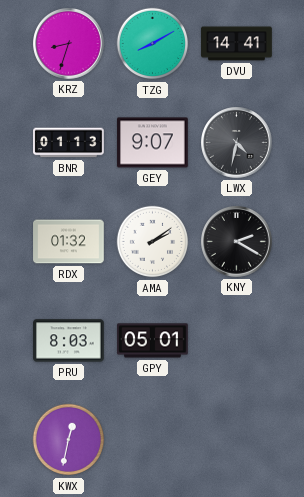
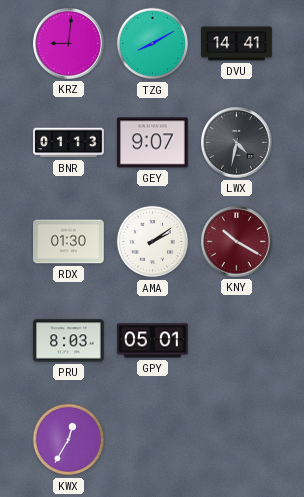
KRZ: 8:33 -> 9:01 (69, 44)
RDX: 01:32 -> 01:30 (69, 242)
KNY: 2:20 -> 10:20 (237, 242)
KNY dial: black -> burgundy (237, 242)
KWX: 12:32 -> 12:35 (69, 440)
